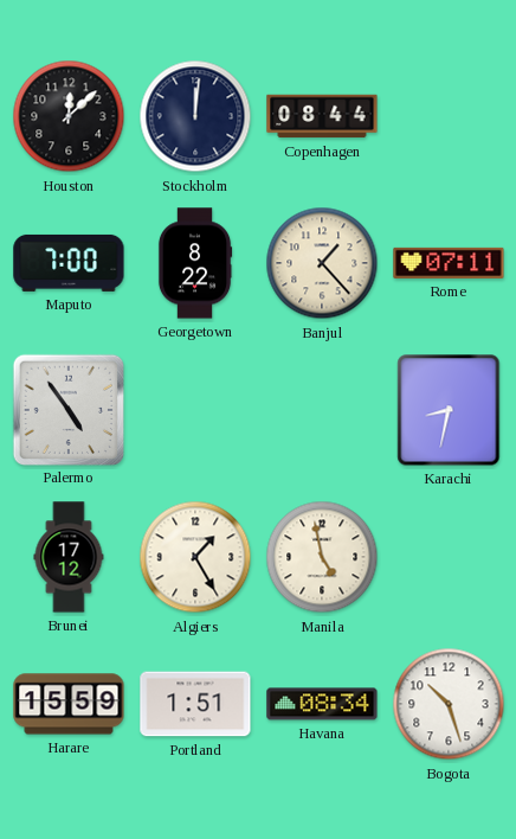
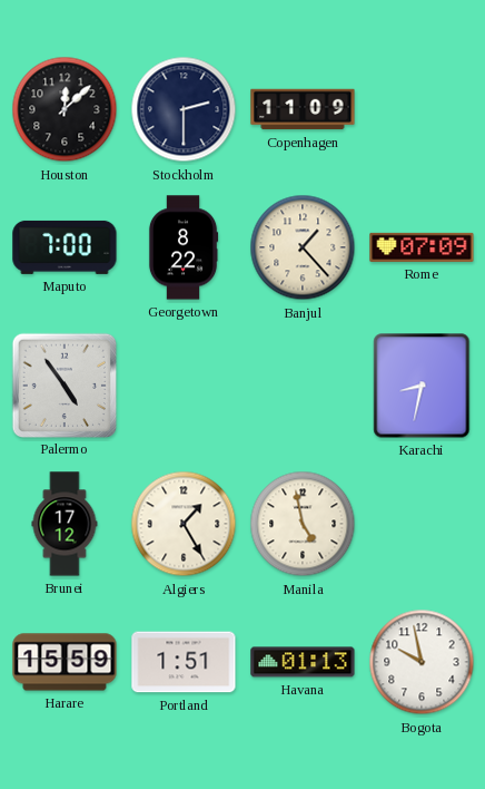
Stockholm: 12:01 -> 2:30 (184, 109)
Copenhagen: 08:44 -> 11:09 (303, 109)
Rome: 07:11 -> 07:09 (422, 247)
Havana: 08:34 -> 01:13 (303, 662)
Bogota: 10:27 -> 9:58 (422, 662)
